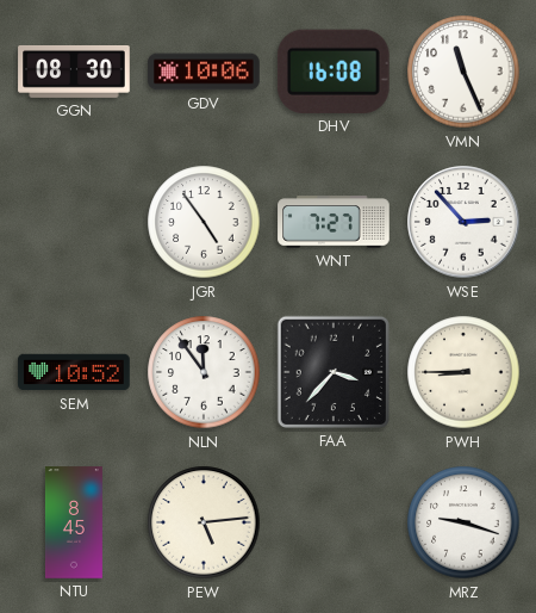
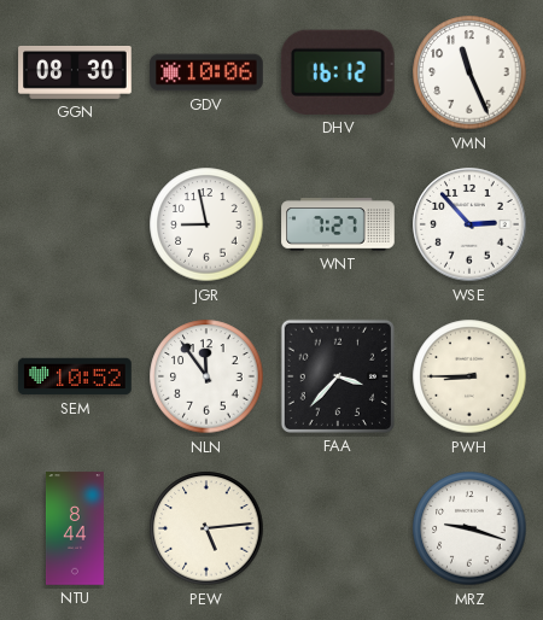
DHV: 16:08 -> 16:12 (338, 72)
JGR: 4:54 -> 8:58 (206, 224)
NTU: 8:45 -> 8:44 (75, 528)
